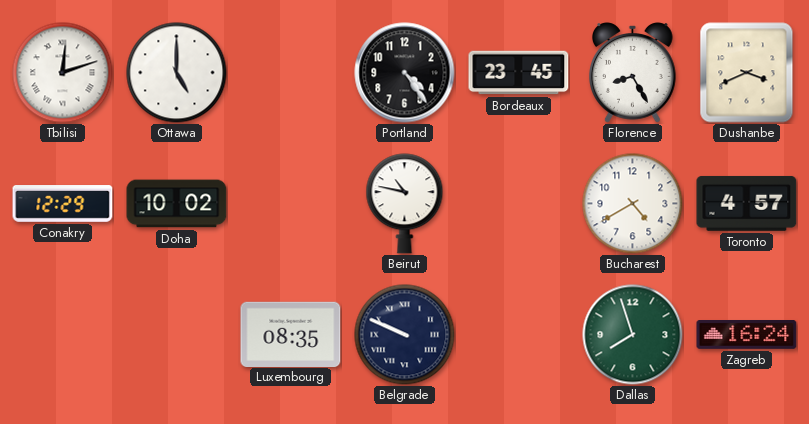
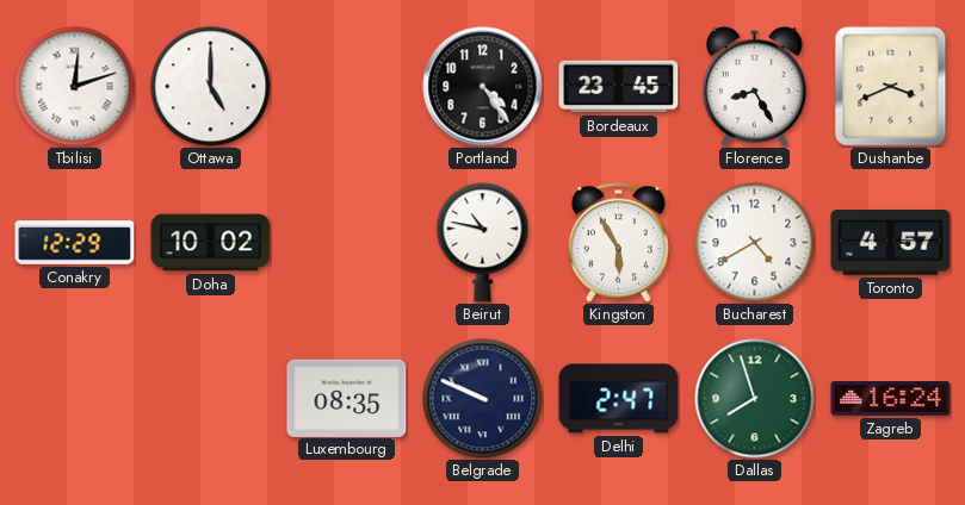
Kingston: none -> 5:55 (618, 243)
Delhi: none -> 2:47 (619, 399)
